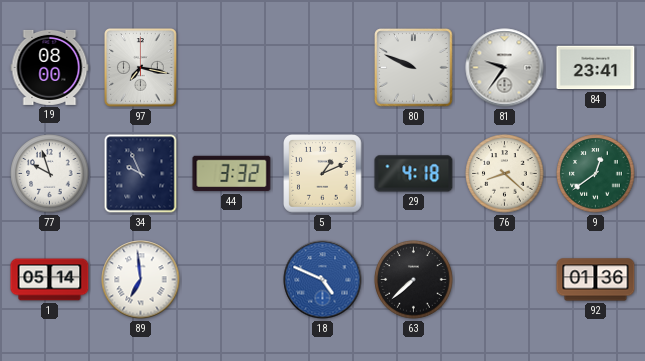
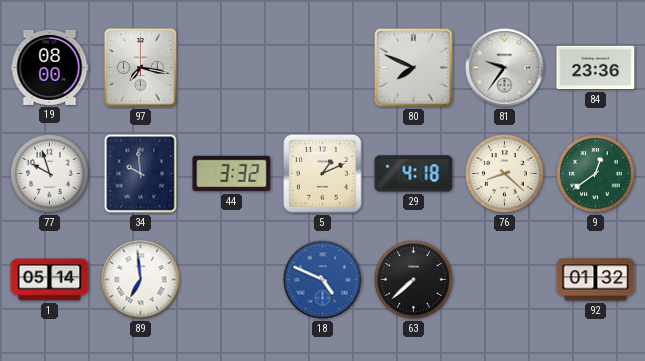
80: 9:49 -> 7:49 (414, 68)
84: 23:41 -> 23:36 (596, 68)
34: 9:56 -> 9:59 (141, 174)
92: 01:36 -> 01:32 (596, 280)
